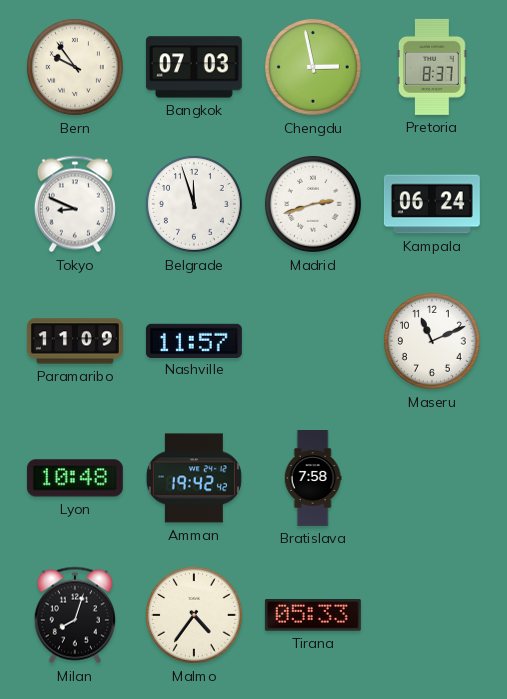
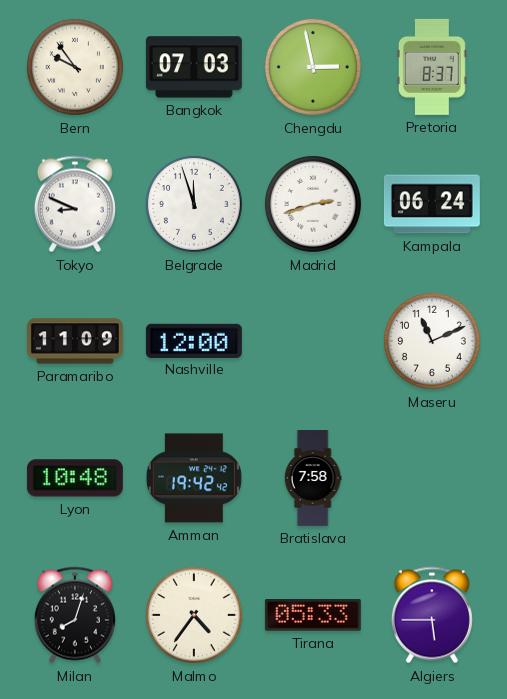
Nashville: 11:57 -> 12:00 (194, 340)
Algiers: none -> 5:45 (432, 615)
